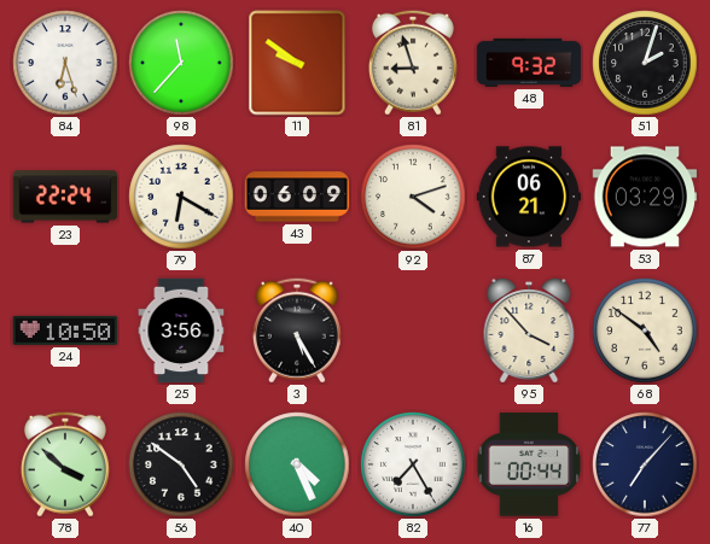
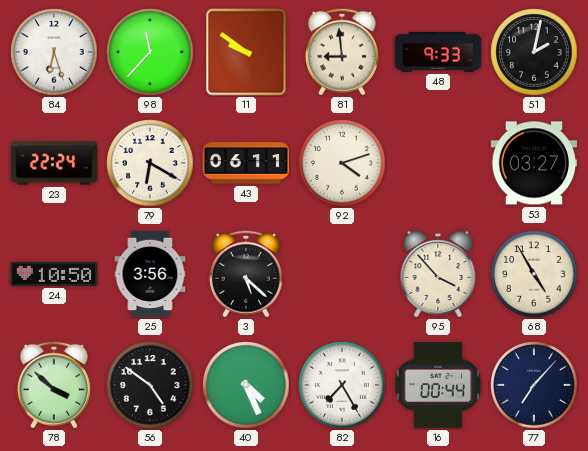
81: 8:57 -> 8:59 (342, 52)
48: 9:32 -> 9:33 (438, 52)
51: 2:03 -> 2:02 (534, 52)
43: 06:09 -> 06:11 (246, 163)
87: 06:21 -> none (529, 197)
53: 03:29 -> 03:27 (534, 163)
3: 5:25 -> 5:22 (246, 274)
68: 4:51 -> 4:55 (534, 274)
